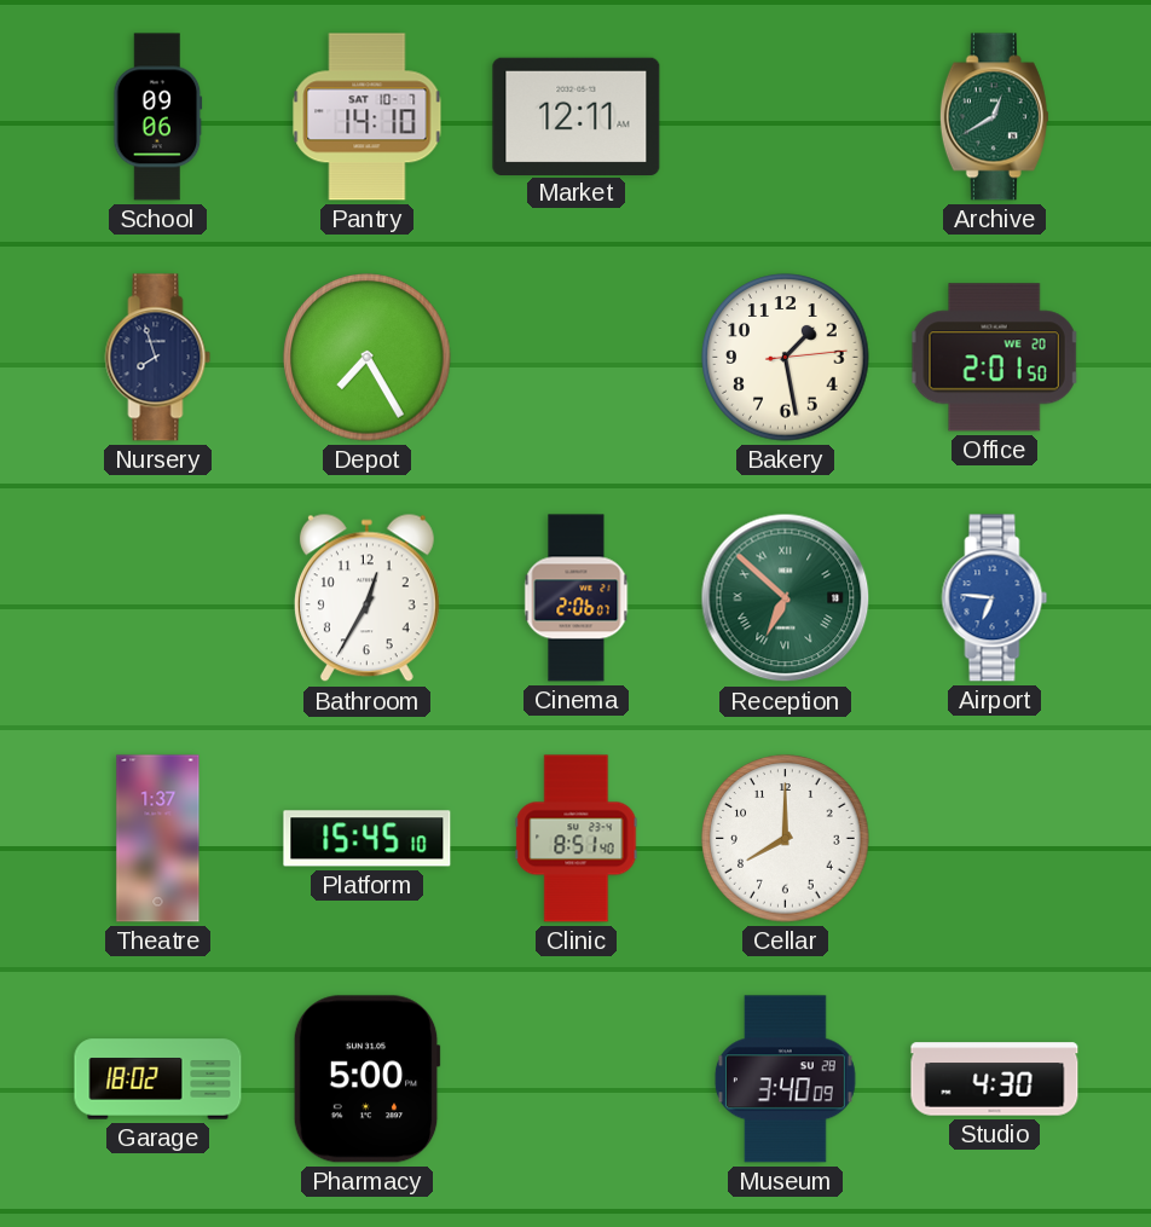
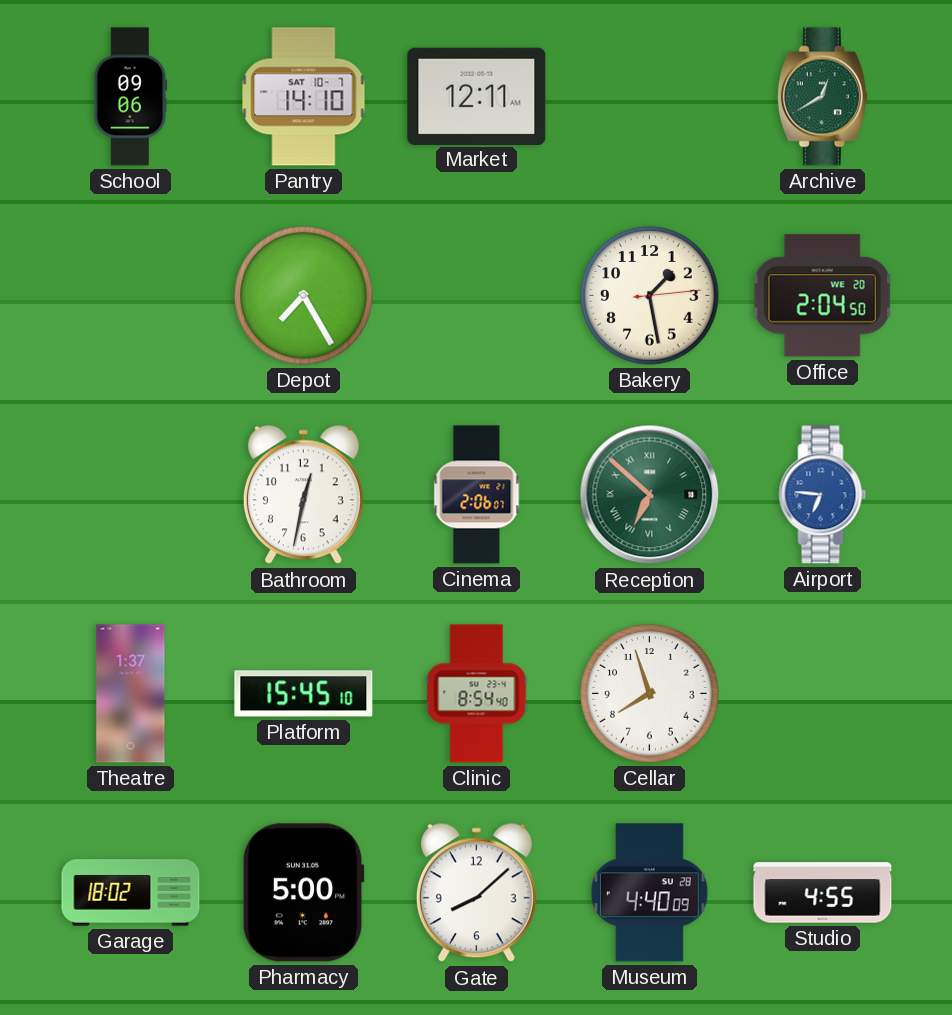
Nursery: 7:57 -> none (158, 358)
Office: 2:01 -> 2:04 (822, 296)
Bathroom: 12:35 -> 12:32 (303, 495)
Clinic: 8:51 -> 8:54 (477, 694)
Cellar: 8:00 -> 7:57 (650, 694)
Gate: none -> 8:08 (476, 893)
Museum: 3:40 -> 4:40 (649, 893)
Studio: 4:30 -> 4:55 (823, 893)
